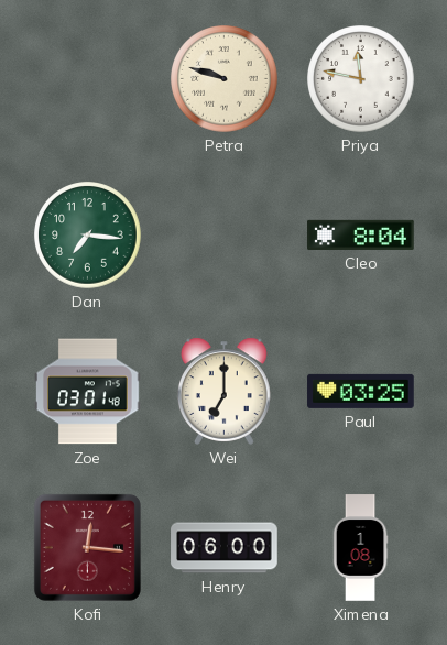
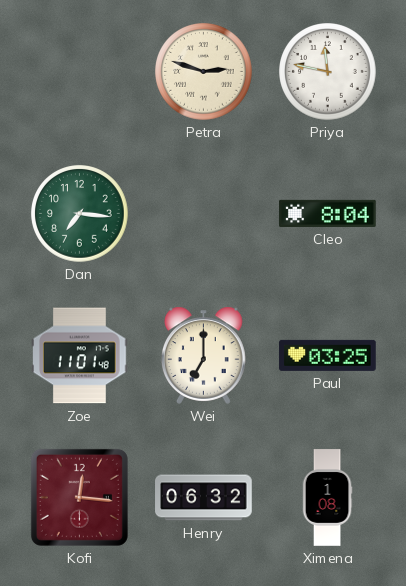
Petra: 9:48 -> 2:48 (204, 72)
Zoe: 03:01 -> 11:01 (80, 356)
Henry: 06:00 -> 06:32 (204, 498)
